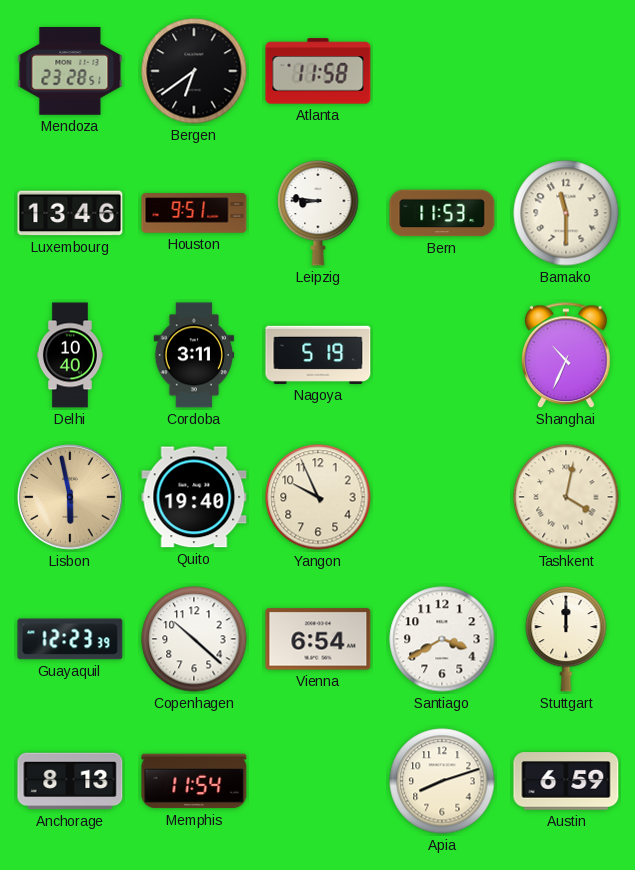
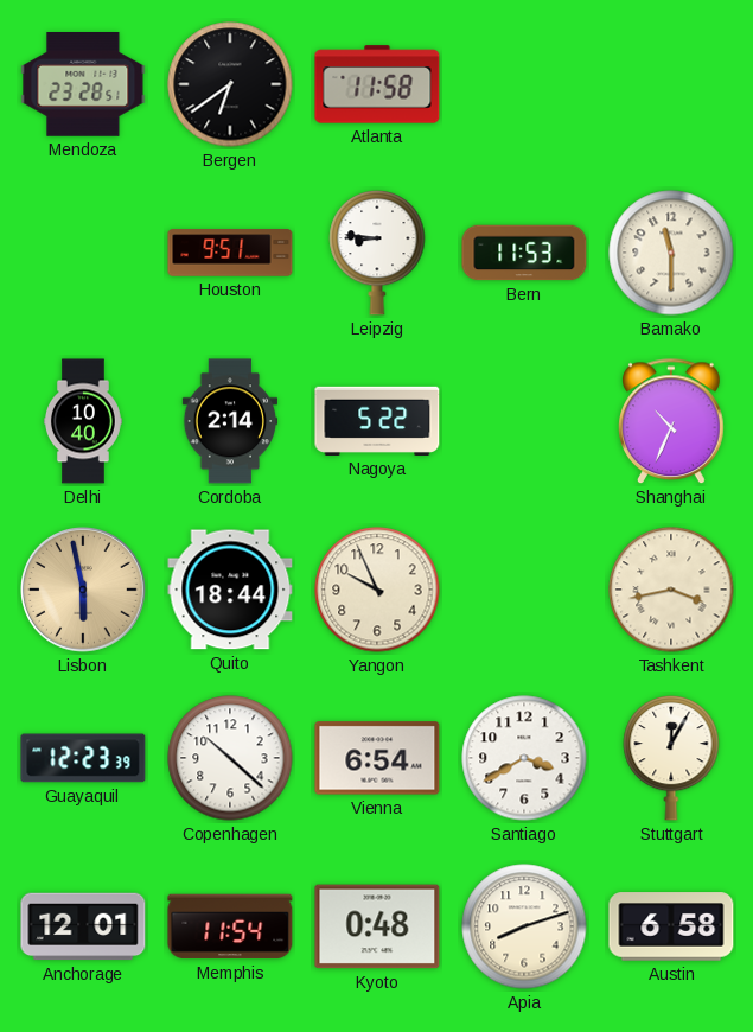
Luxembourg: 13:46 -> none (70, 213)
Cordoba: 3:11 -> 2:14 (230, 421)
Nagoya: 5:19 -> 5:22 (377, 421)
Quito: 19:40 -> 18:44 (230, 590)
Tashkent: 4:02 -> 3:43 (671, 590)
Stuttgart: 12:00 -> 12:05 (671, 758)
Anchorage: 8:13 -> 12:01 (83, 926)
Kyoto: none -> 0:48 (377, 926)
Austin: 6:59 -> 6:58 (671, 926)
